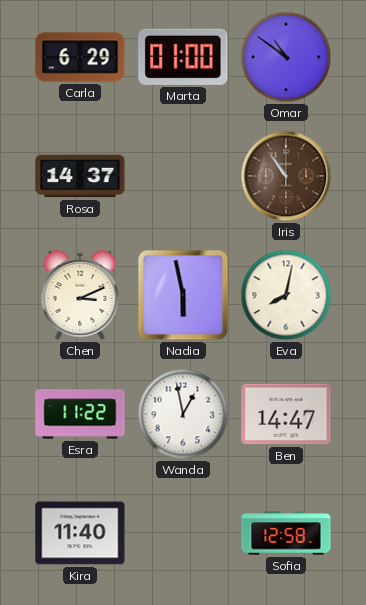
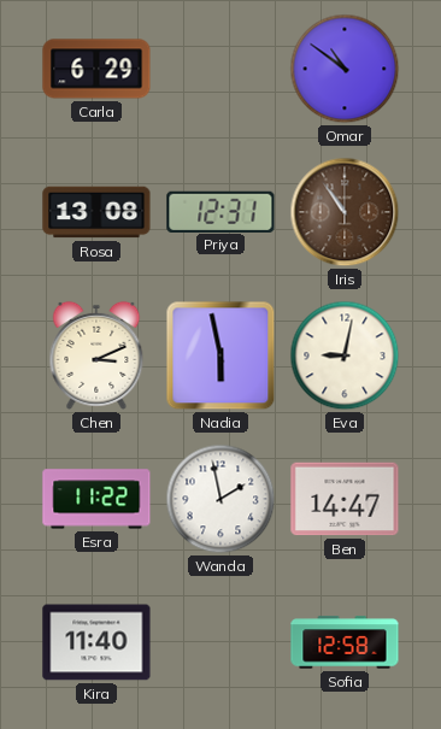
Marta: 01:00 -> none (183, 57)
Rosa: 14:37 -> 13:08 (96, 212)
Priya: none -> 12:31 (220, 211)
Eva: 8:02 -> 9:02 (345, 355)
Wanda: 12:58 -> 1:58 (220, 499)
